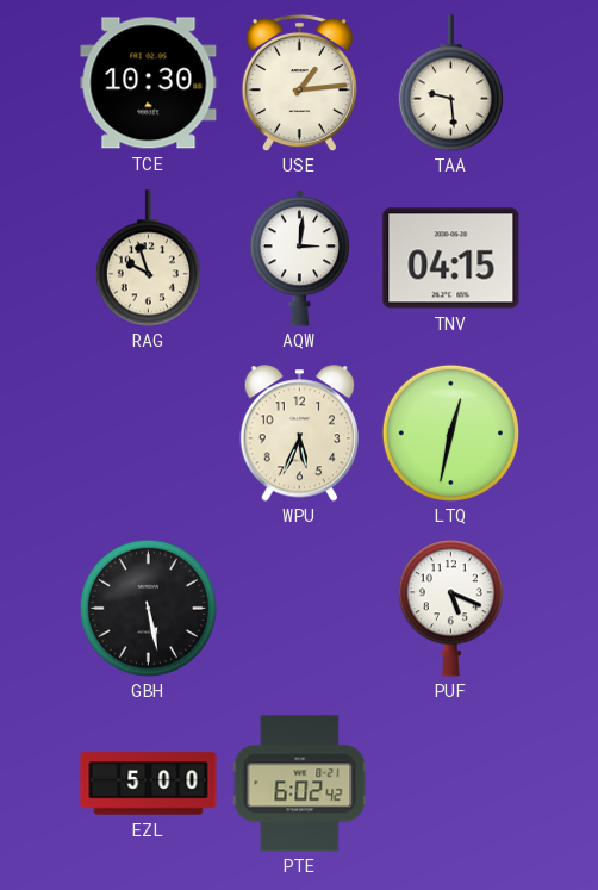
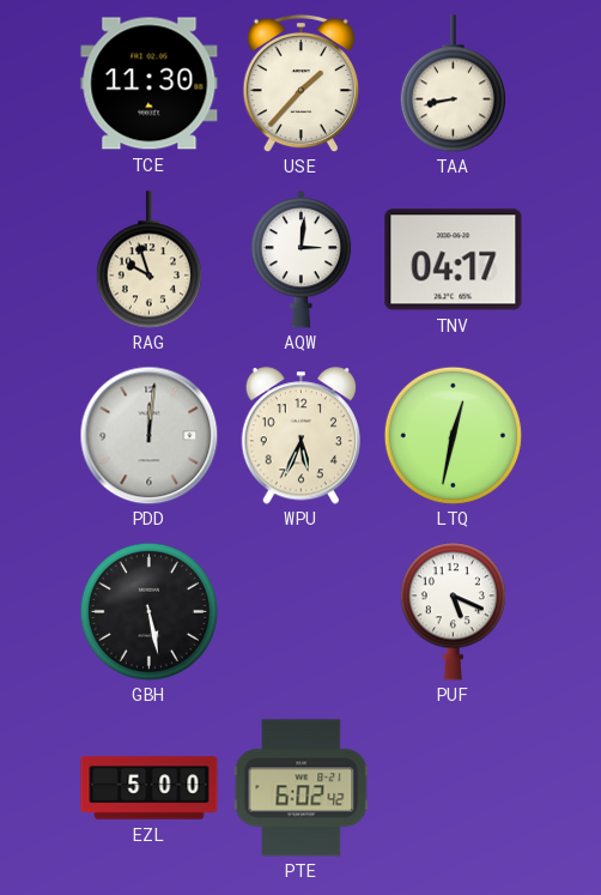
TCE: 10:30 -> 11:30 (150, 84)
USE: 1:14 -> 1:37 (300, 83)
TAA: 9:29 -> 8:43 (453, 84)
TNV: 04:15 -> 04:17 (454, 260)
PDD: none -> 12:01 (148, 435)
